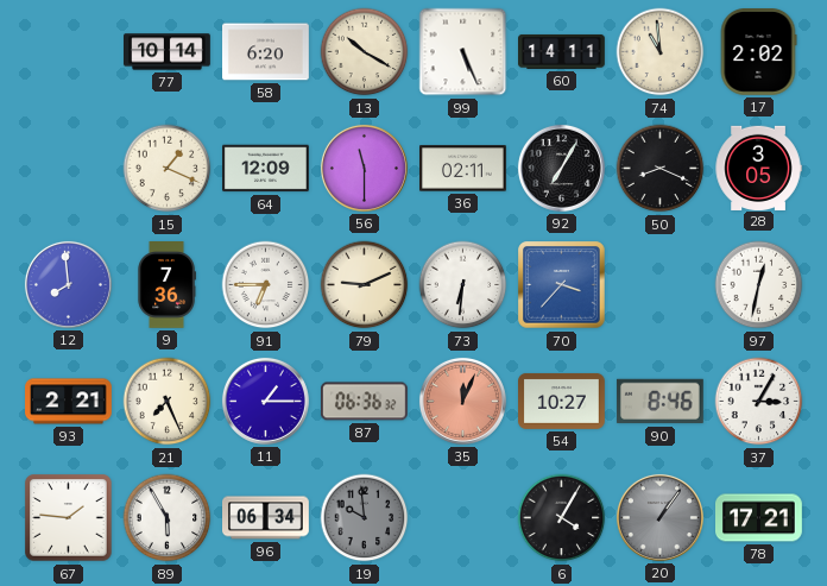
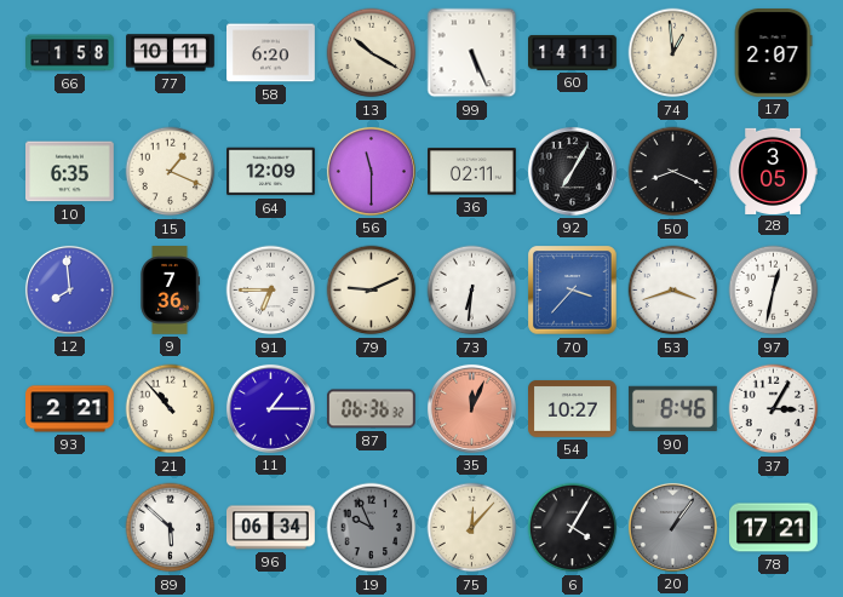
66: none -> 1:58 (70, 53)
77: 10:14 -> 10:11 (171, 53)
74: 10:59 -> 12:59 (673, 53)
17: 2:02 -> 2:07 (773, 53)
10: none -> 6:35 (70, 172)
53: none -> 3:42 (673, 291)
21: 7:26 -> 10:53 (171, 409)
67: 1:46 -> none (69, 518)
89: 5:55 -> 5:52 (171, 528)
19: 9:59 -> 9:56 (372, 528)
75: none -> 12:07 (472, 528)
